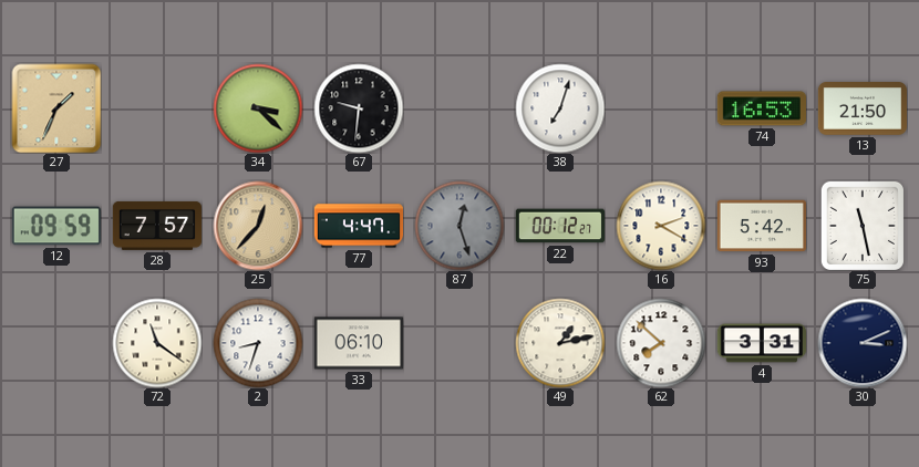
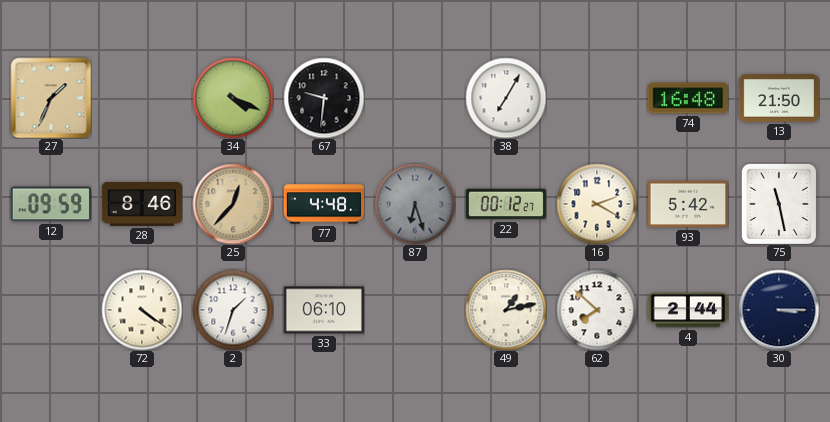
34: 3:22 -> 4:19 (233, 98)
38: 7:03 -> 7:05 (506, 98)
74: 16:53 -> 16:48 (688, 98)
28: 7:57 -> 8:46 (141, 204)
77: 4:47 -> 4:48 (324, 204)
87: 12:27 -> 6:27 (415, 204)
72: 11:21 -> 4:21 (142, 310)
2: 8:33 -> 1:33 (233, 310)
4: 3:31 -> 2:44 (687, 310)
30: 3:11 -> 3:15 (779, 310)
